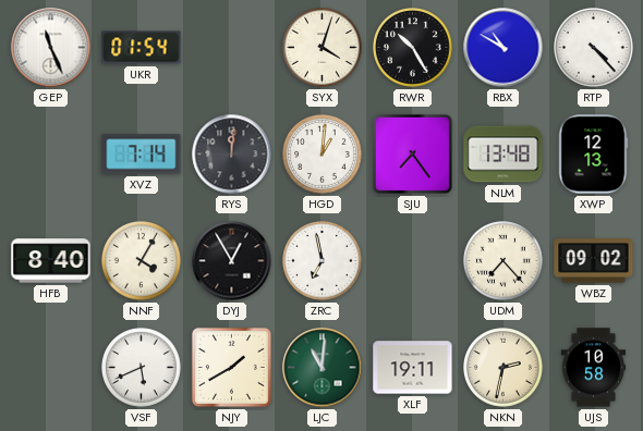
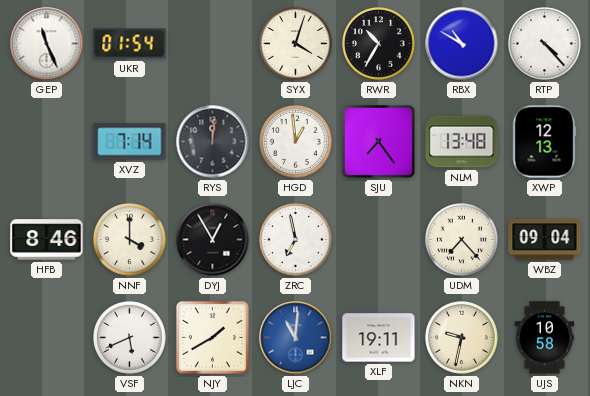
RWR: 10:25 -> 10:35 (379, 44)
HGD: 1:01 -> 12:59 (296, 142)
HFB: 8:40 -> 8:46 (47, 240)
NNF: 4:05 -> 4:00 (130, 240)
WBZ: 09:02 -> 09:04 (545, 240)
LJC dial: green -> blue (296, 338)
NKN: 2:32 -> 9:32 (462, 338)
